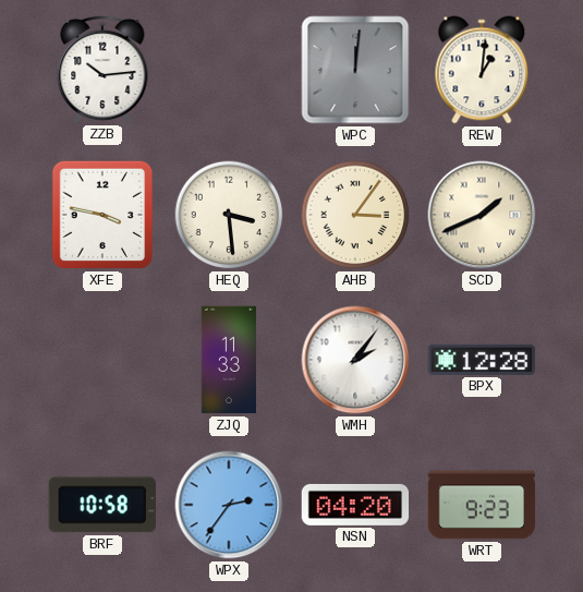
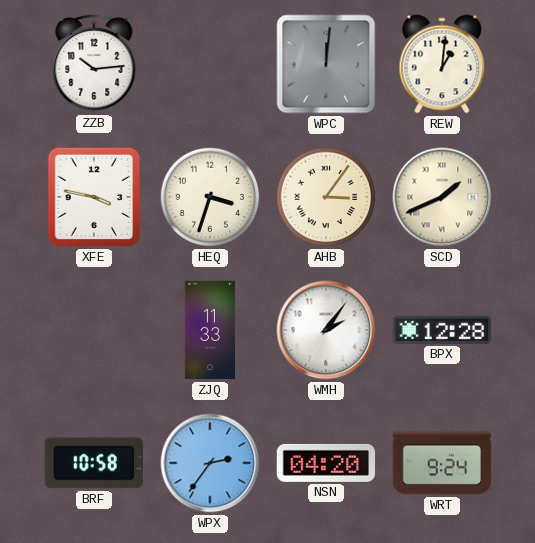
HEQ: 3:29 -> 3:33 (210, 197)
WRT: 9:23 -> 9:24 (442, 463)
